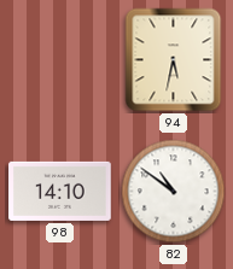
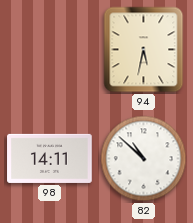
98: 14:10 -> 14:11 (50, 158)
82: 10:51 -> 10:52 (144, 159)
